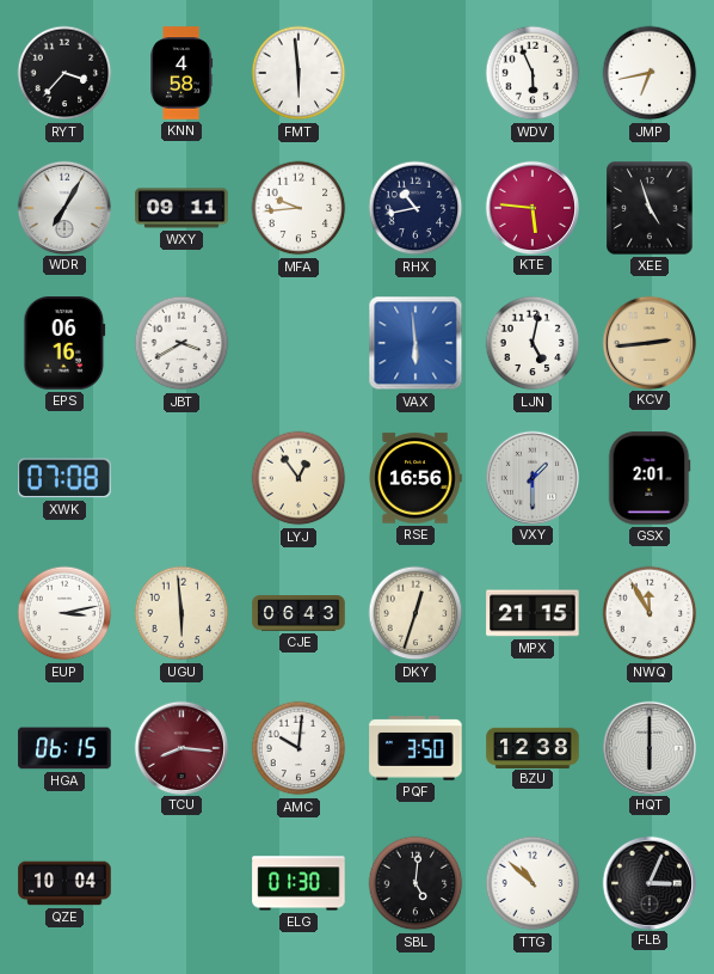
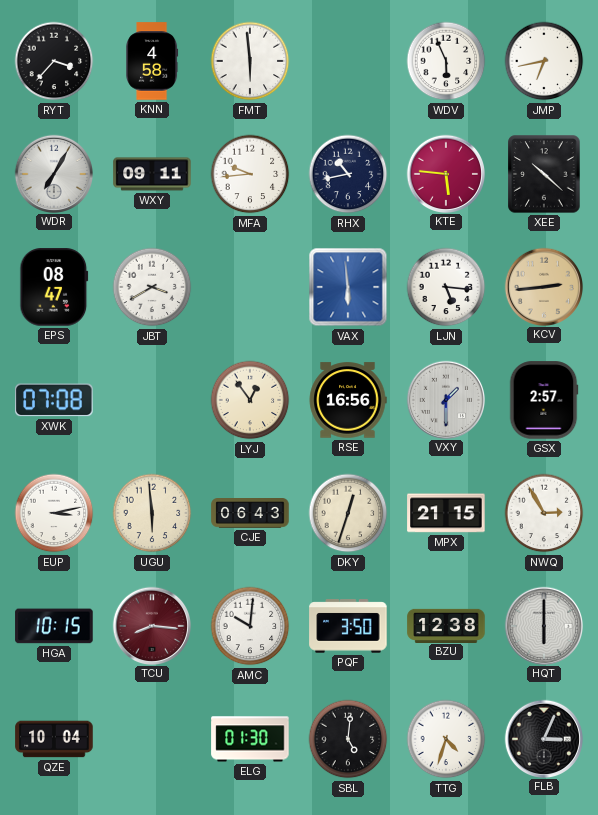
XEE: 4:57 -> 10:22 (544, 174)
EPS: 06:16 -> 08:47 (54, 287)
LJN: 5:02 -> 5:16 (446, 287)
GSX: 2:01 -> 2:57 (544, 400)
NWQ: 11:55 -> 2:55 (544, 513)
HGA: 06:15 -> 10:15 (54, 626)
TTG: 10:52 -> 4:33 (446, 739)
